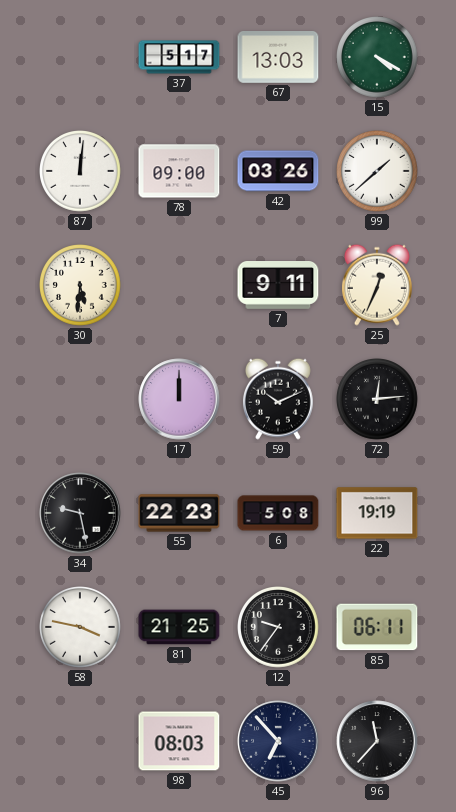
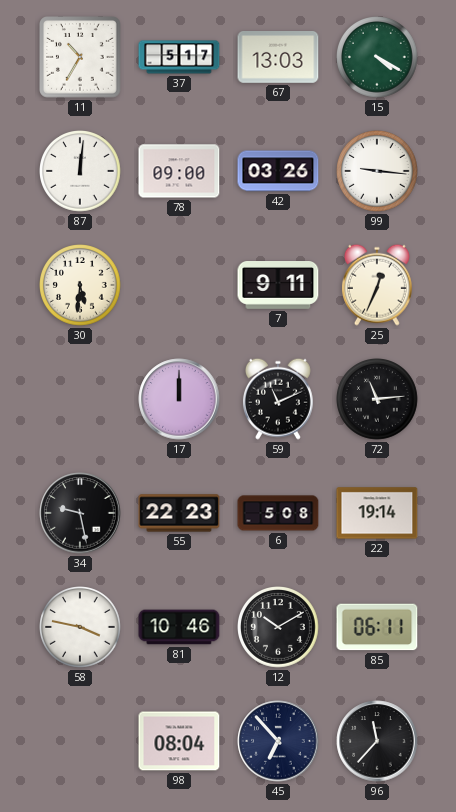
11: none -> 10:35 (81, 58)
99: 1:38 -> 9:16 (378, 172)
59: 10:11 -> 11:11 (278, 399)
72: 12:14 -> 11:14 (378, 400)
22: 19:19 -> 19:14 (377, 513)
81: 21:25 -> 10:46 (179, 627)
12: 9:36 -> 10:10 (279, 628)
98: 08:03 -> 08:04 (179, 741)
